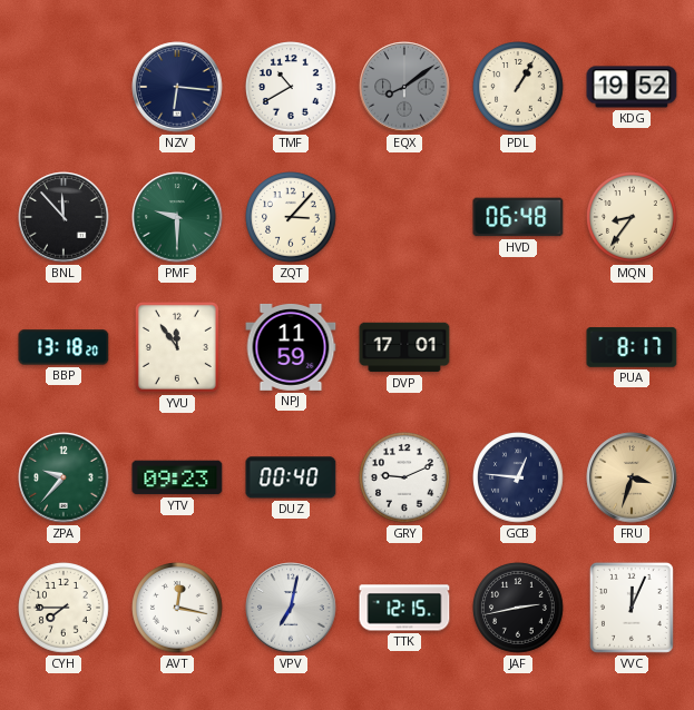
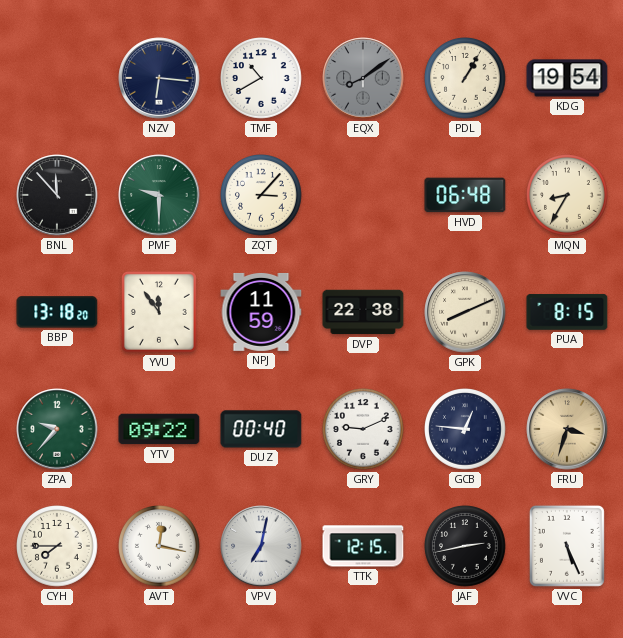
KDG: 19:52 -> 19:54 (567, 78)
MQN: 8:36 -> 8:35 (568, 196)
DVP: 17:01 -> 22:38 (363, 312)
GPK: none -> 8:11 (465, 312)
PUA: 8:17 -> 8:15 (567, 312)
YTV: 09:23 -> 09:22 (159, 429)
VVC: 12:04 -> 5:26 (567, 546)
